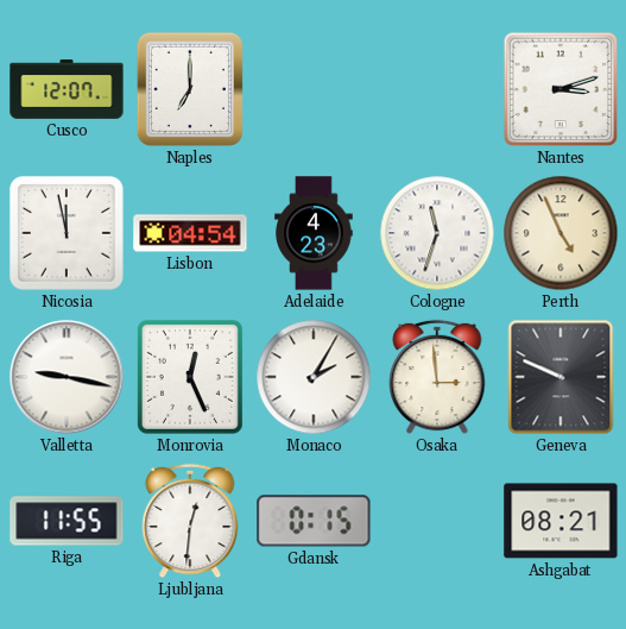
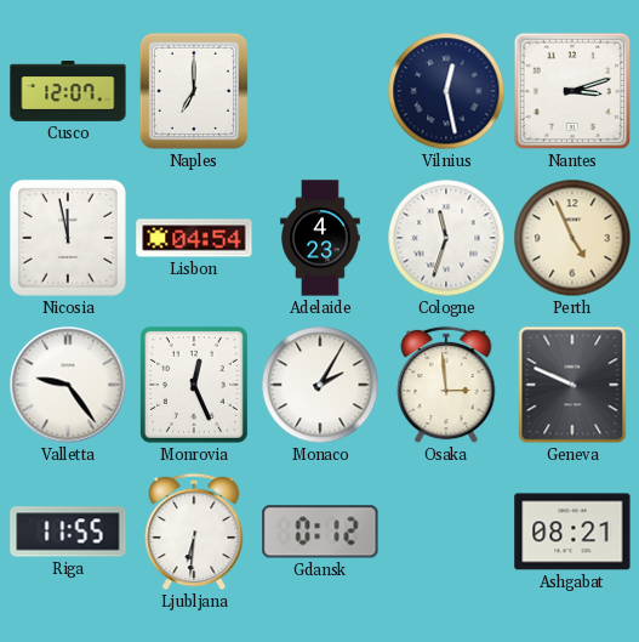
Vilnius: none -> 12:28 (446, 91)
Valletta: 9:17 -> 9:24 (68, 385)
Ljubljana: 12:31 -> 6:31 (194, 532)
Gdansk: 0:15 -> 0:12 (320, 532)
